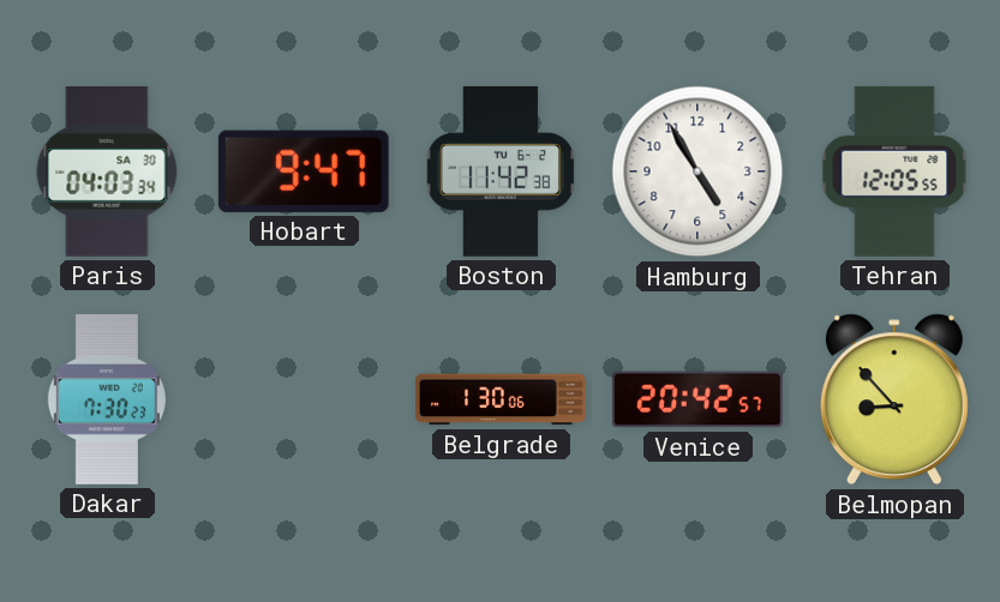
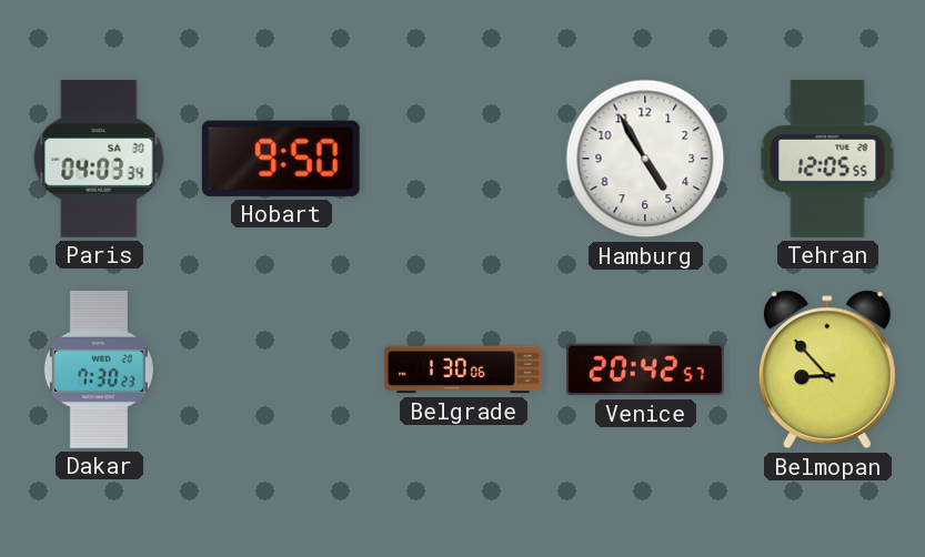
Hobart: 9:47 -> 9:50 (281, 159)
Boston: 11:42 -> none (501, 171)
